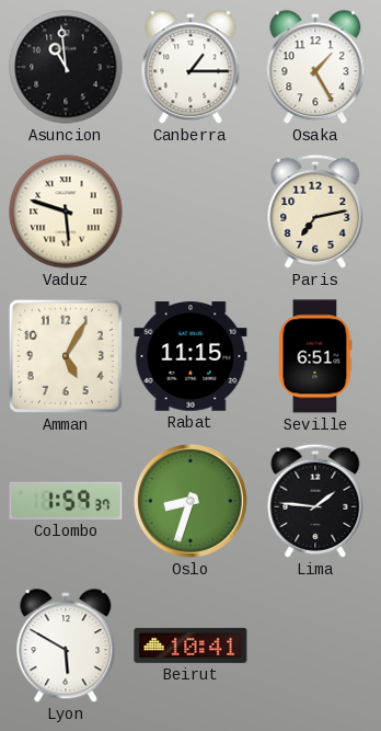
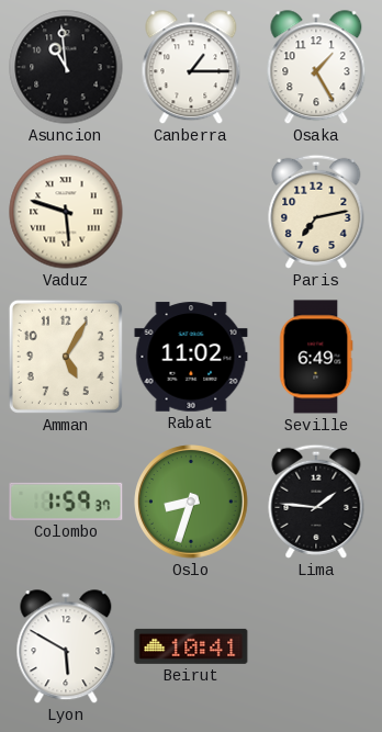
Rabat: 11:15 -> 11:02 (191, 357)
Seville: 6:51 -> 6:49 (316, 357)
